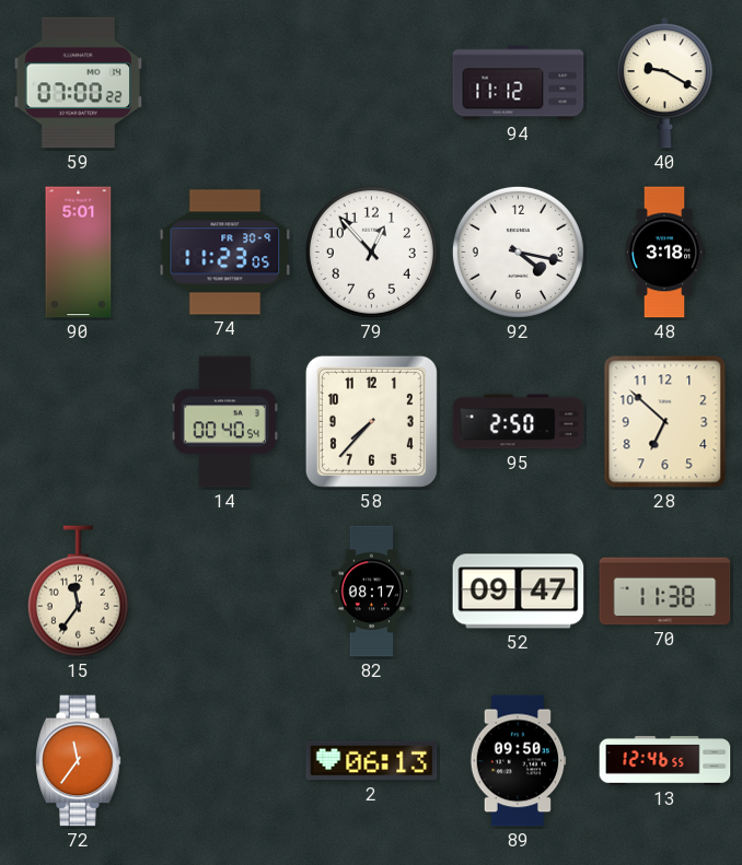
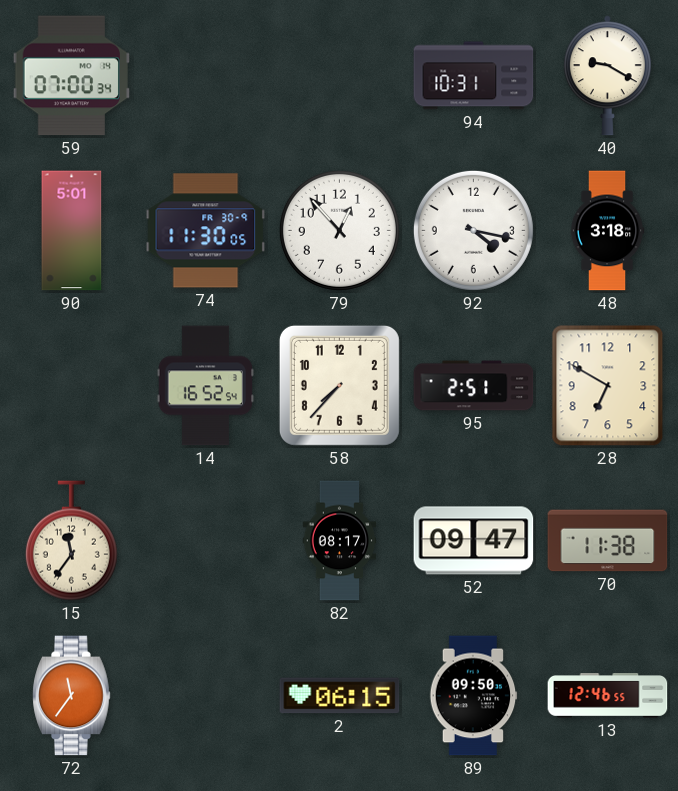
59: 07:00:22 -> 07:00:34 (71, 76)
94: 11:12 -> 10:31 (474, 76)
74: 11:23 -> 11:30 (206, 231)
14: 00:40 -> 16:52 (205, 386)
95: 2:50 -> 2:51 (474, 386)
28: 6:52 -> 6:50 (608, 386)
2: 06:13 -> 06:15 (340, 696)
